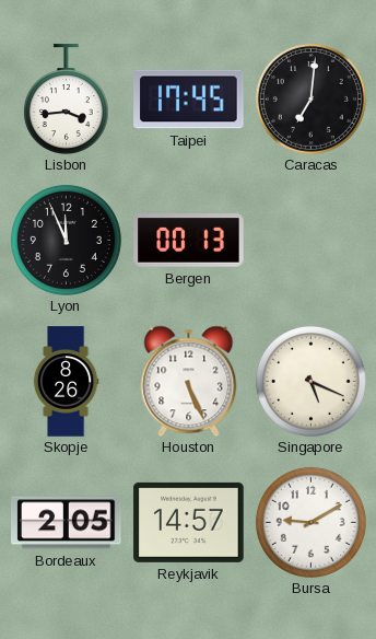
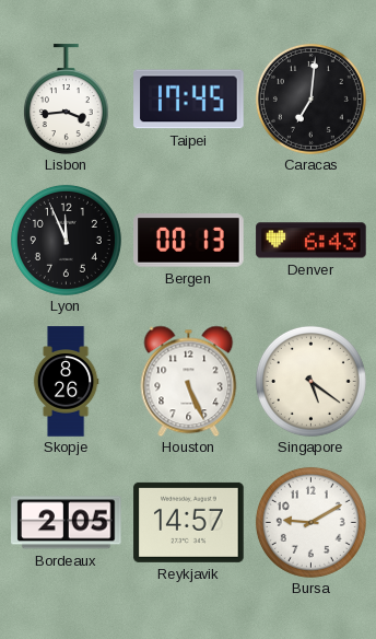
Denver: none -> 6:43 (312, 241)
Singapore: 5:19 -> 5:21 (310, 381)
